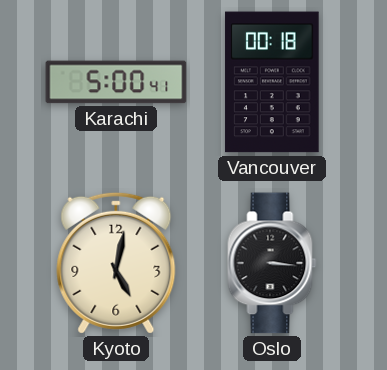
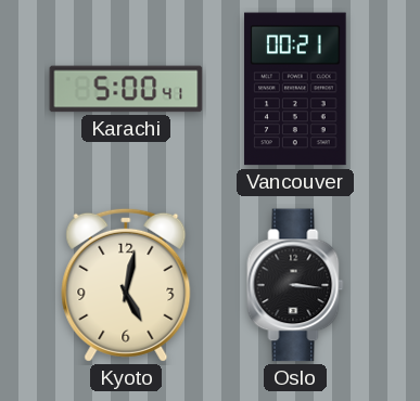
Vancouver: 00:18 -> 00:21 (295, 89)
